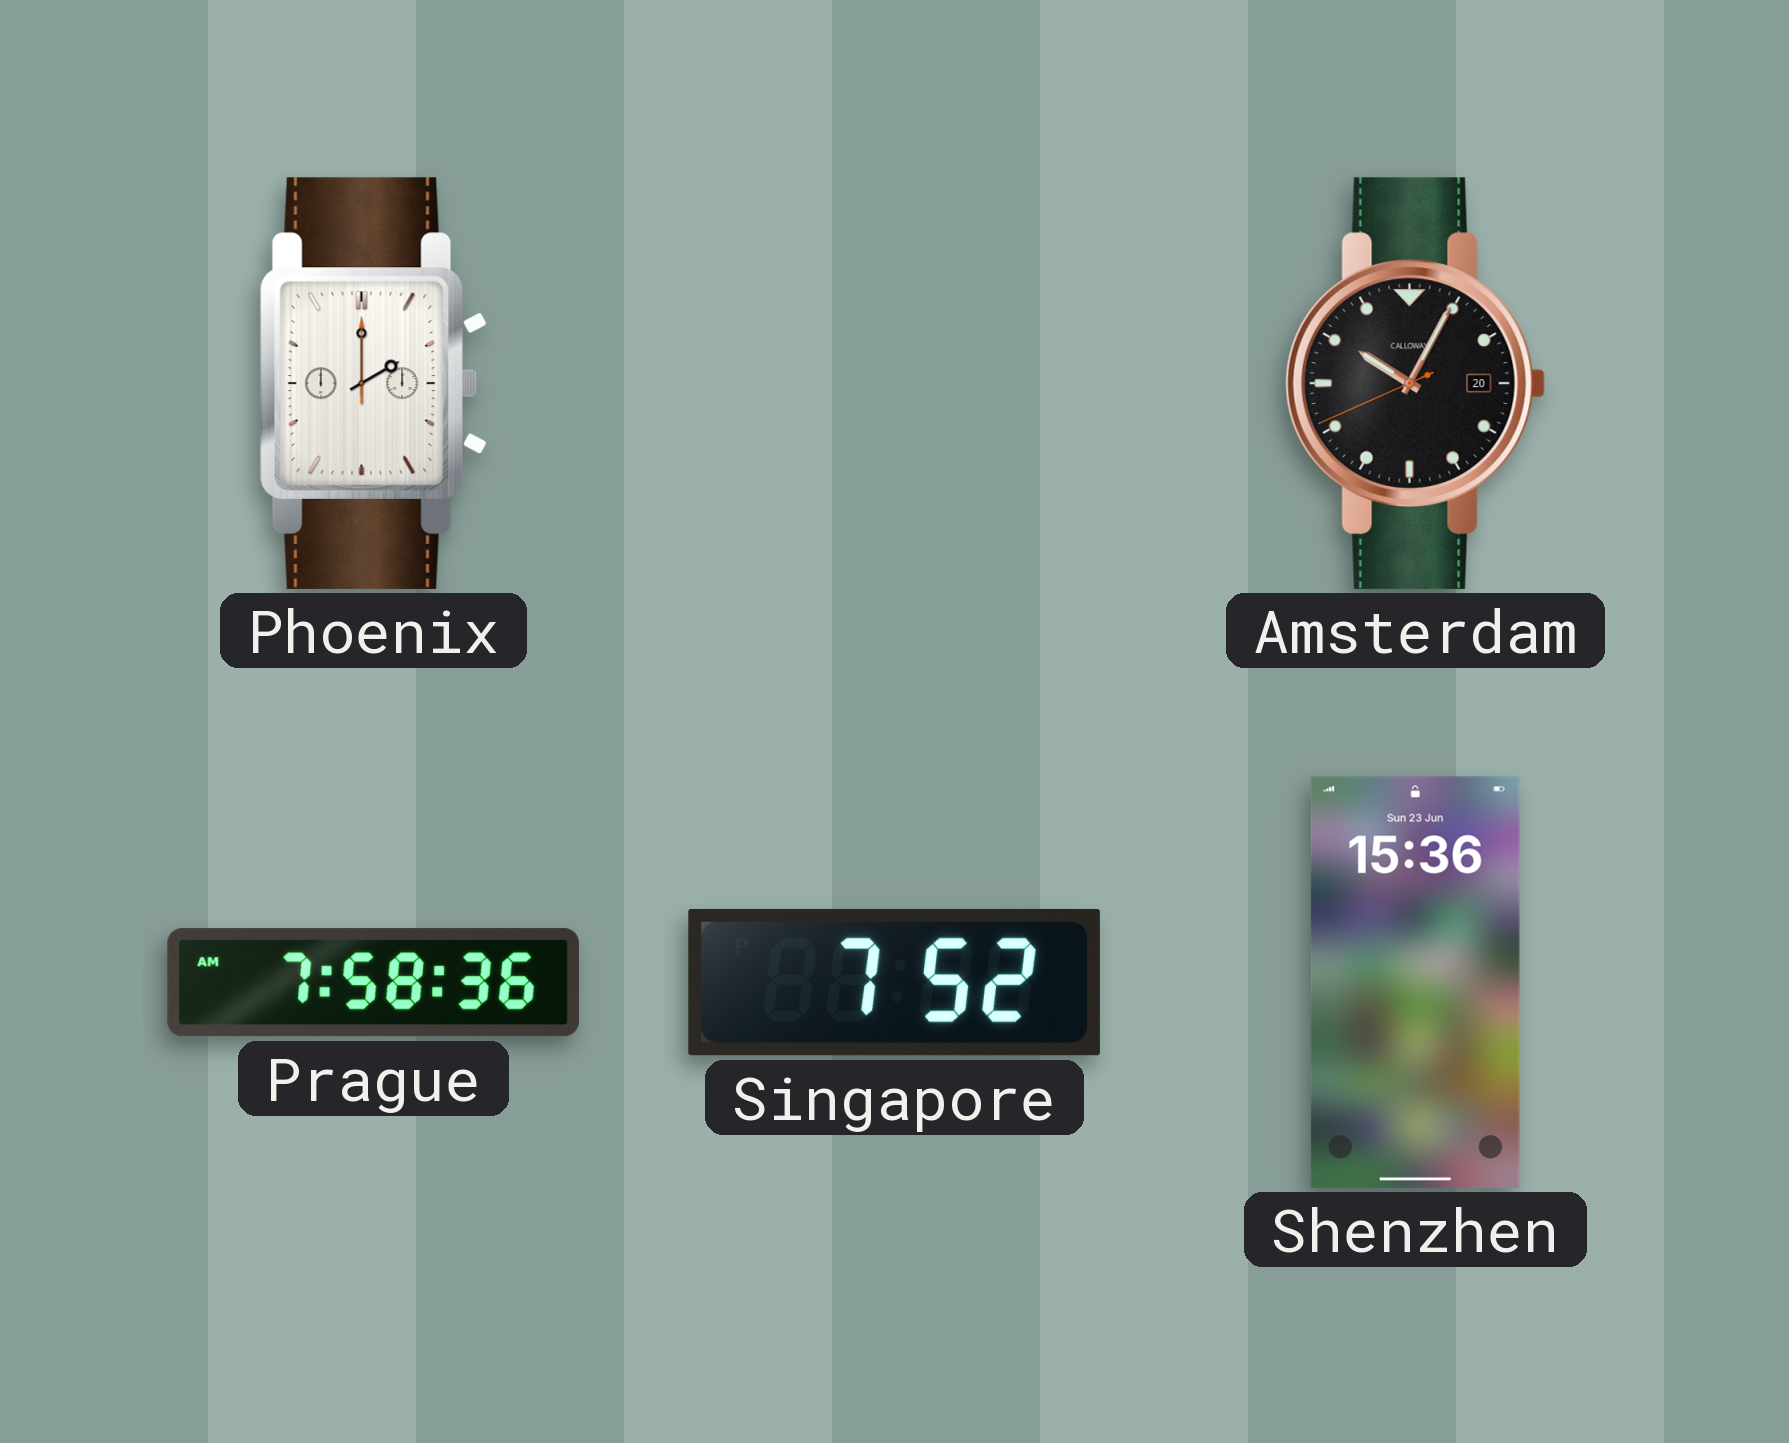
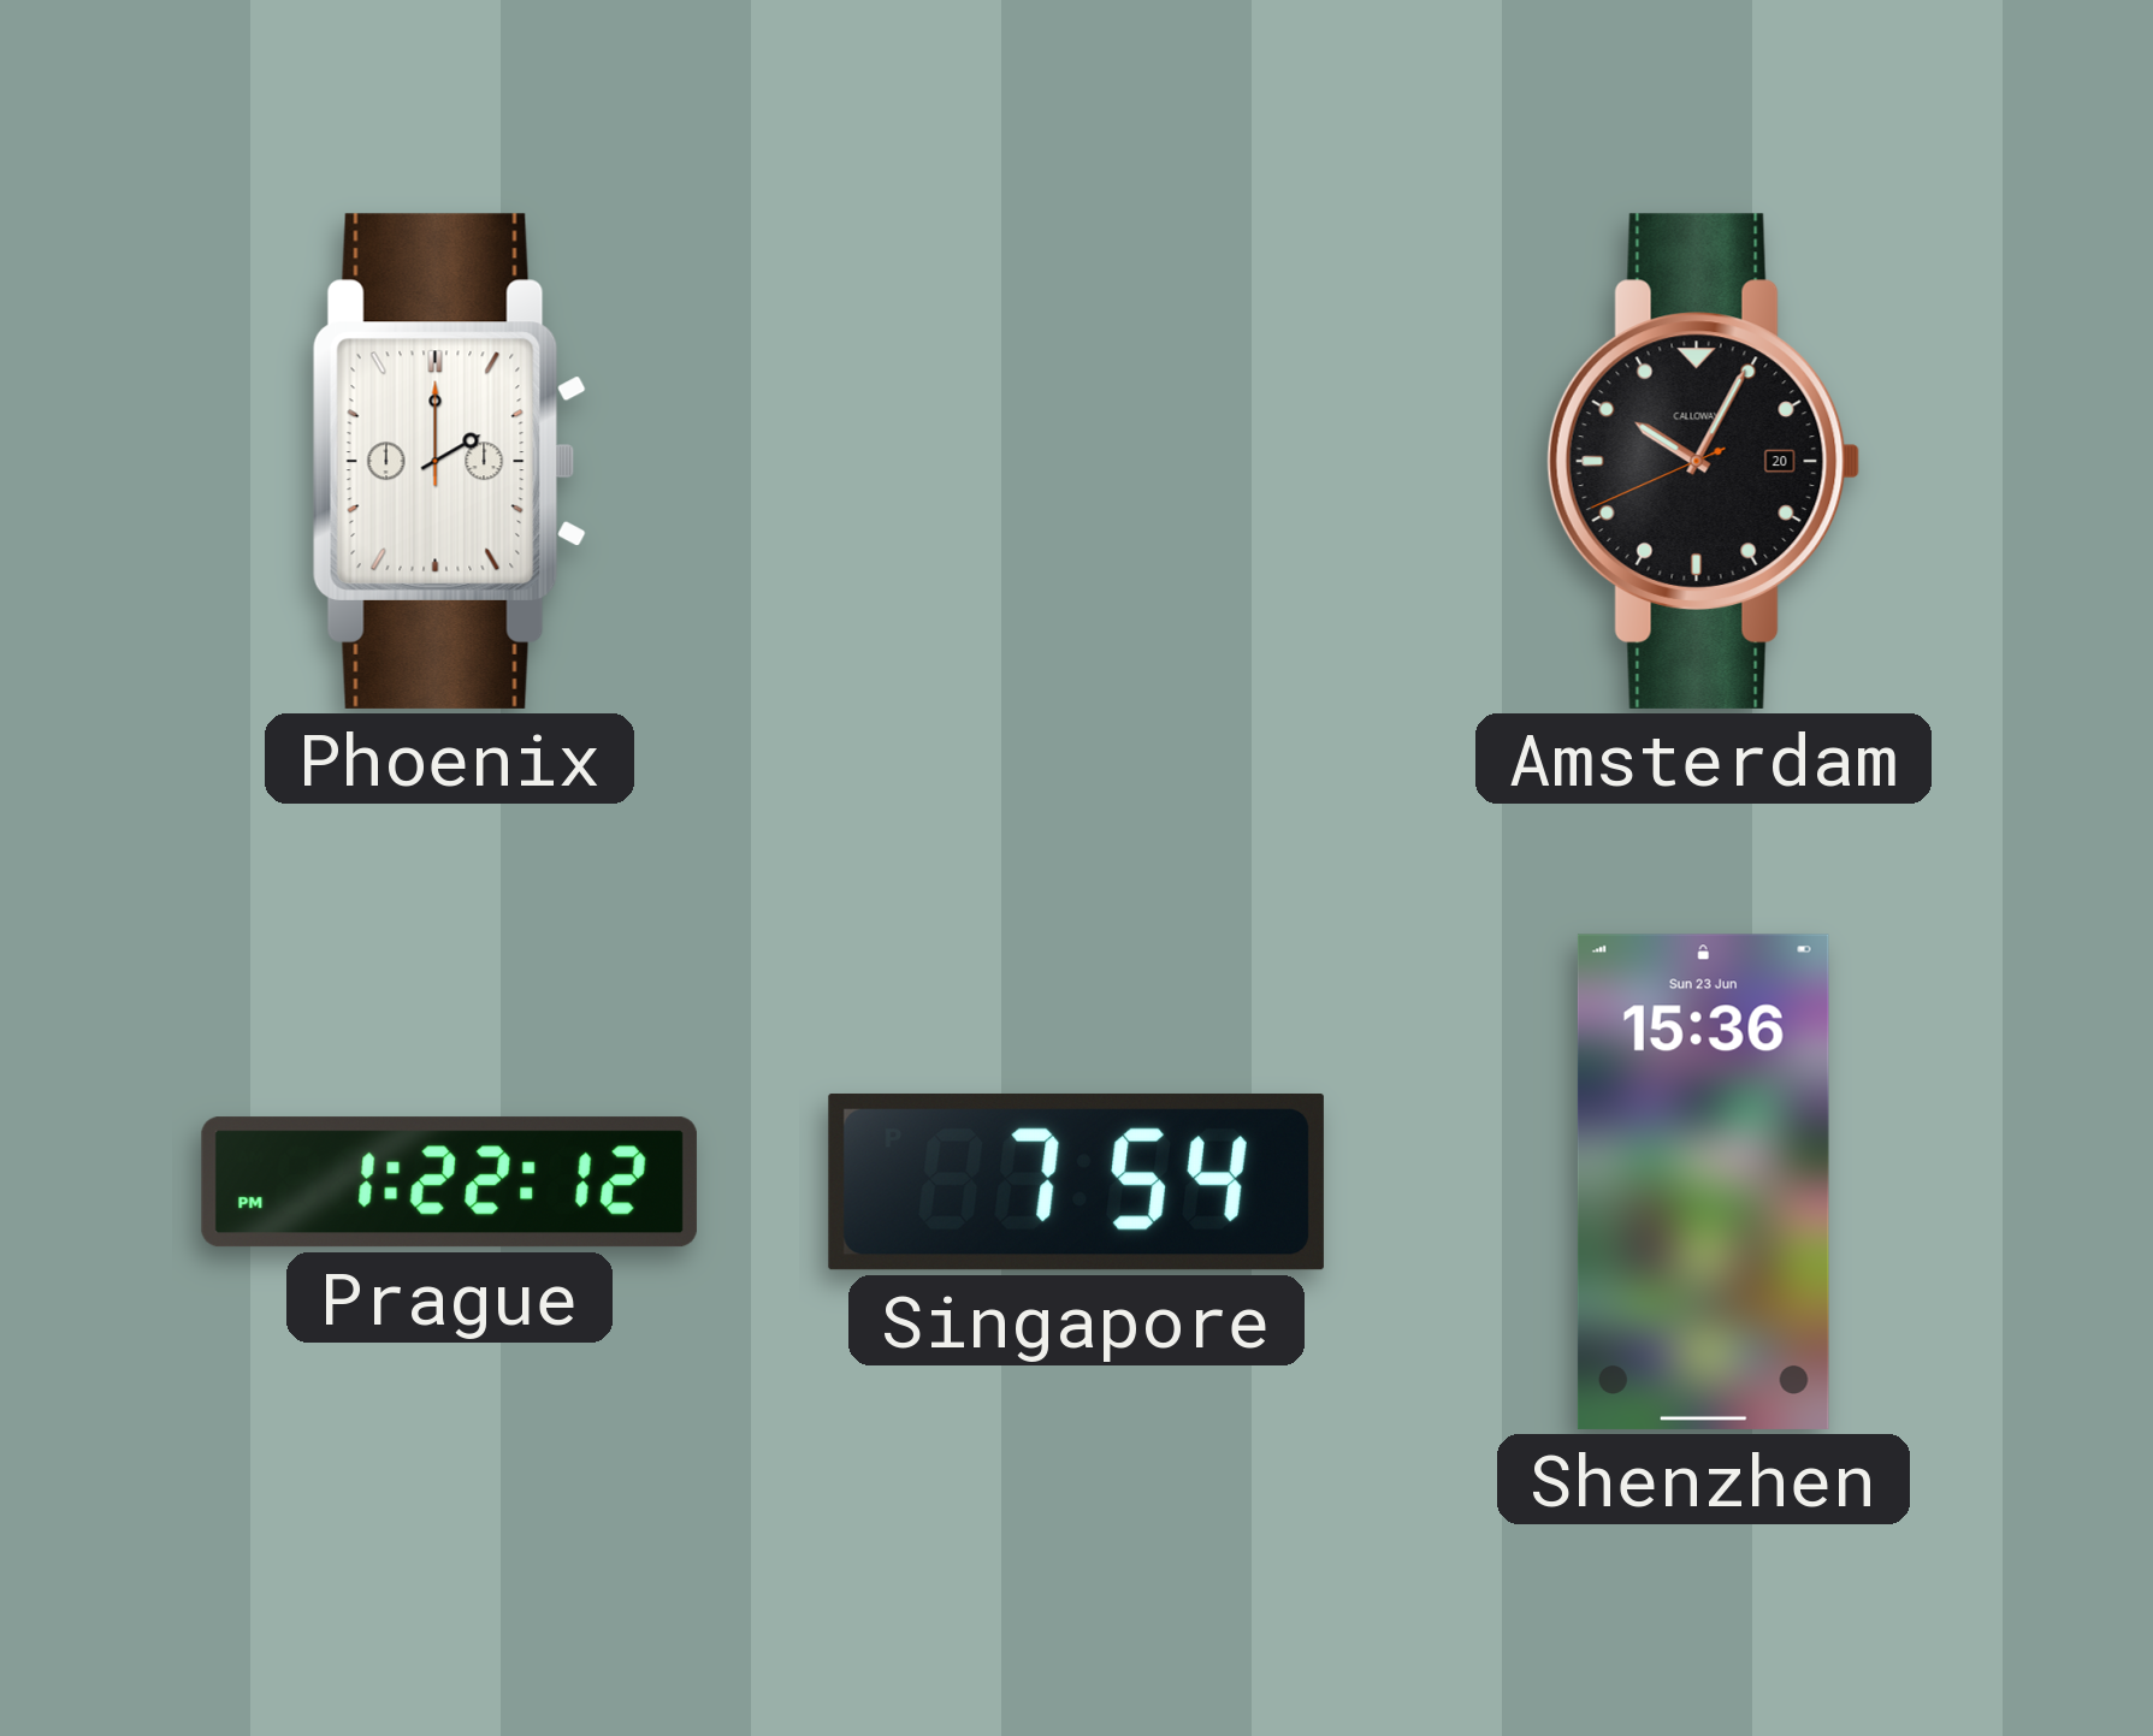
Prague: 7:58 -> 1:22 (449, 1183)
Singapore: 7:52 -> 7:54 (1076, 1181)
